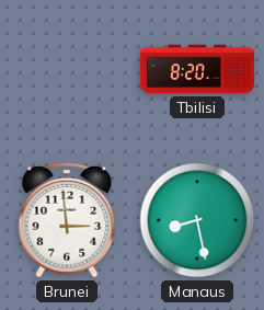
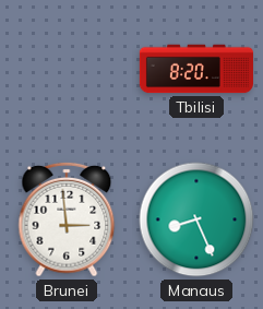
Manaus: 8:28 -> 8:26 (196, 219)
